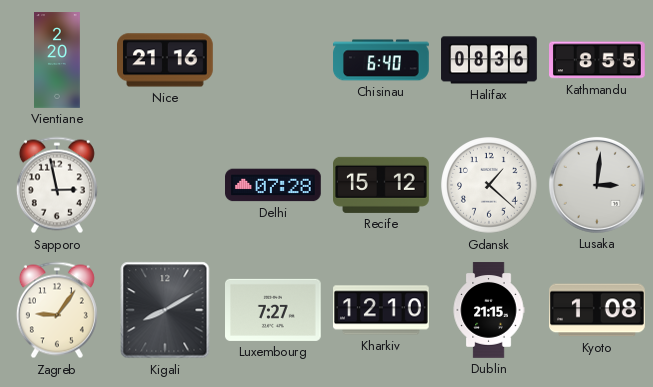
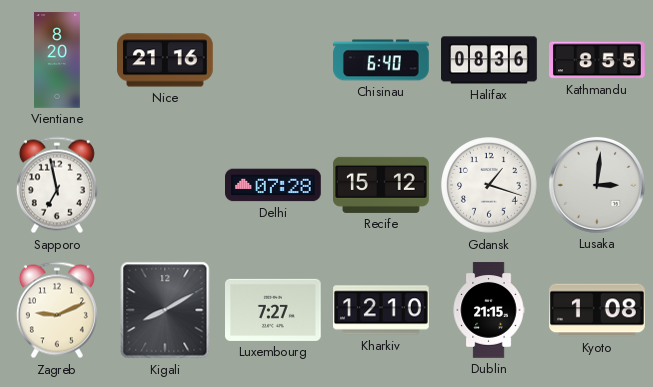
Vientiane: 2:20 -> 8:20 (58, 60)
Sapporo: 2:58 -> 6:58 (57, 185)
Gdansk: 1:22 -> 1:18 (489, 185)
Zagreb: 9:06 -> 9:11 (57, 310)
